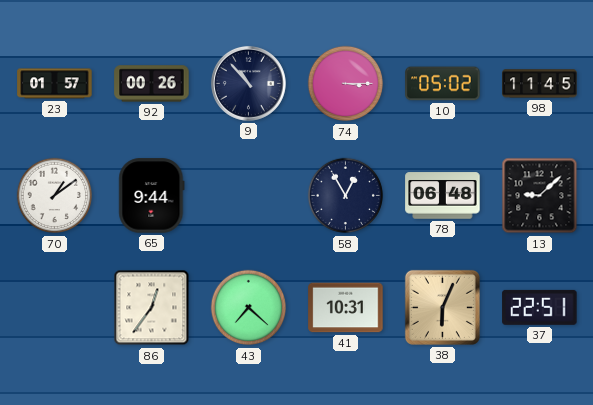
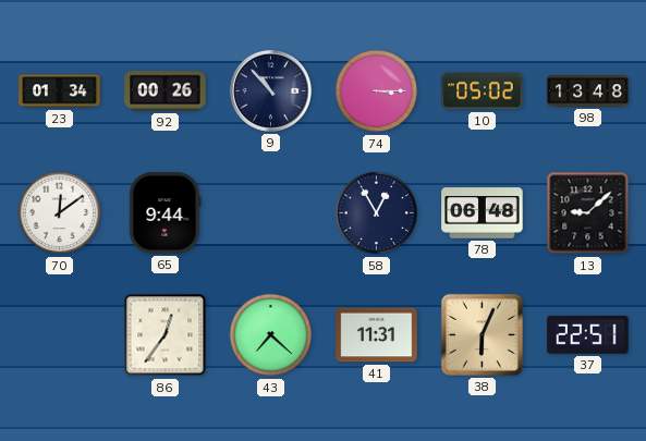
23: 01:57 -> 01:34 (60, 91)
98: 11:45 -> 13:48 (588, 91)
70: 1:09 -> 12:09 (60, 213)
41: 10:31 -> 11:31 (377, 335)
